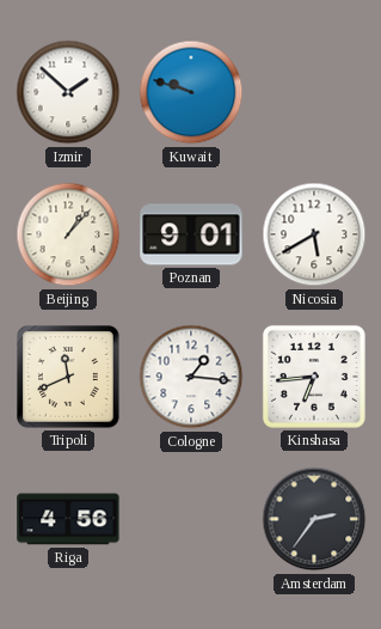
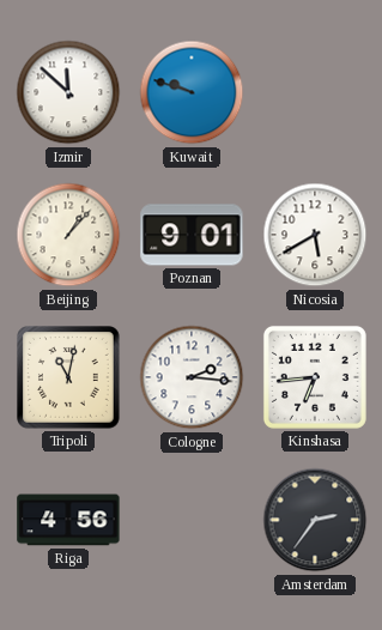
Izmir: 1:52 -> 11:52 (68, 92)
Tripoli: 11:41 -> 11:02 (69, 378)
Cologne: 1:16 -> 2:16 (192, 377)
